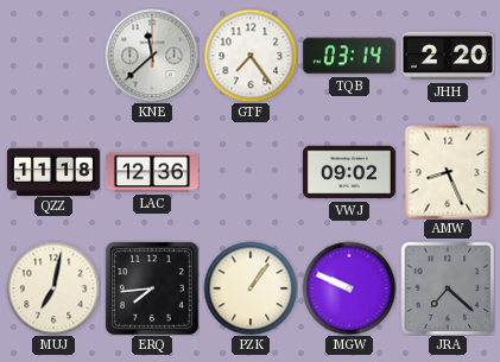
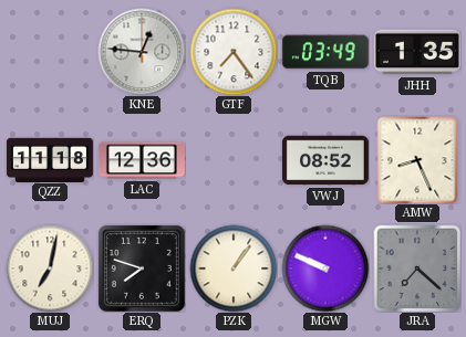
KNE: 11:38 -> 12:46 (142, 52)
TQB: 03:14 -> 03:49 (325, 52)
JHH: 2:20 -> 1:35 (417, 52)
VWJ: 09:02 -> 08:52 (325, 160)
ERQ: 7:44 -> 7:48 (142, 268)
